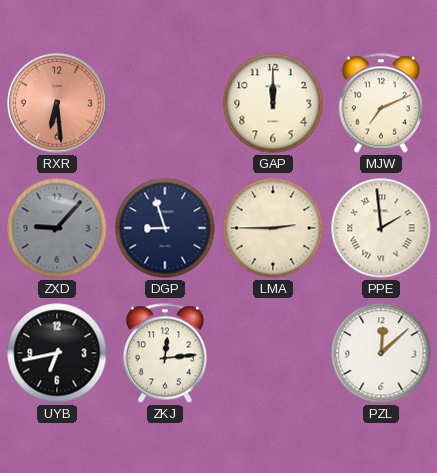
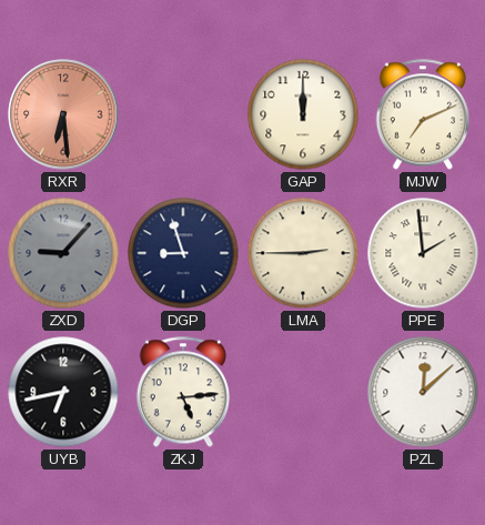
ZKJ: 12:14 -> 5:14 (183, 392)
